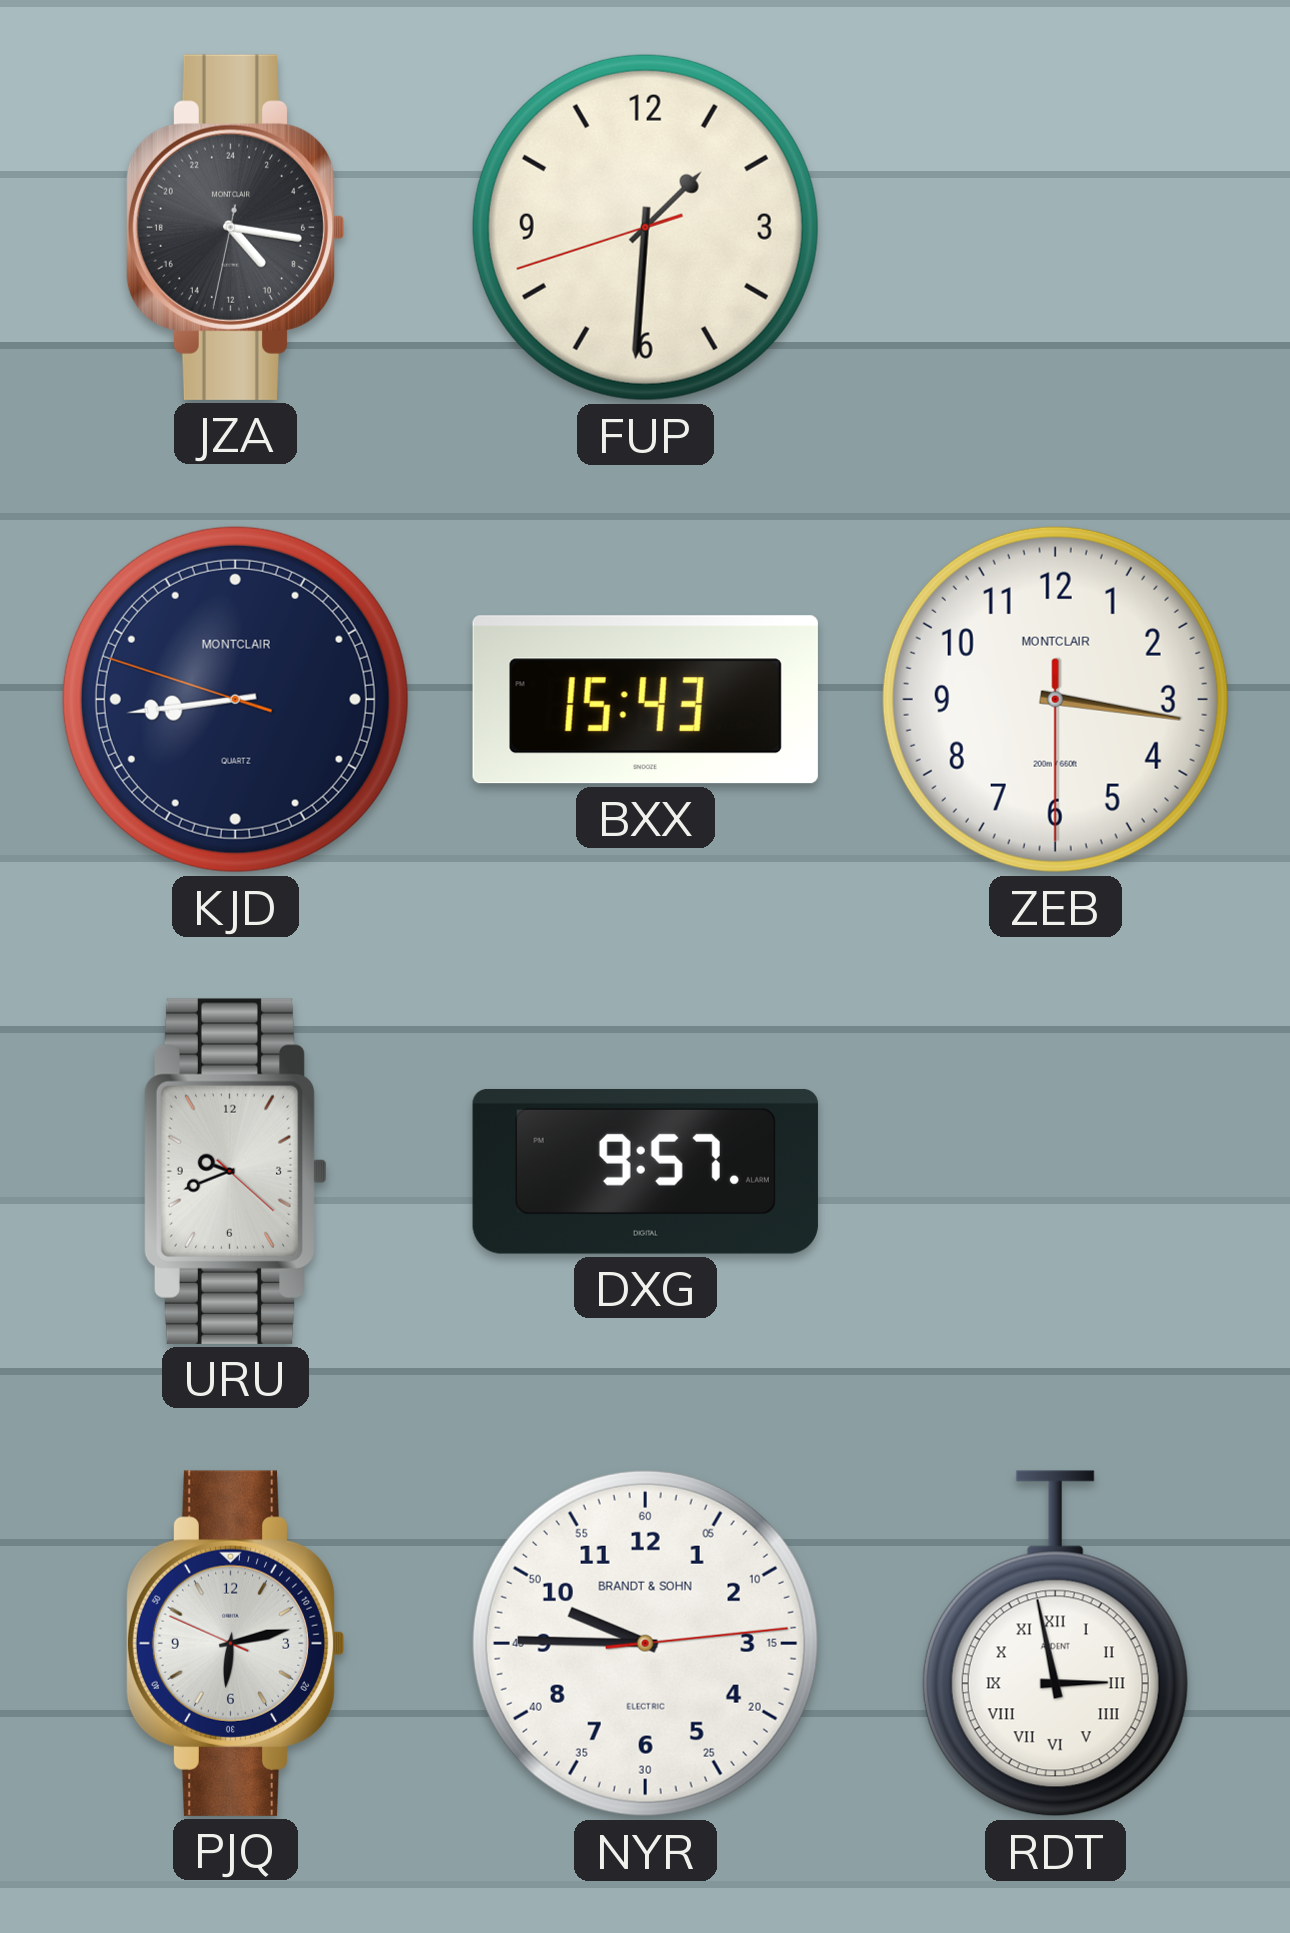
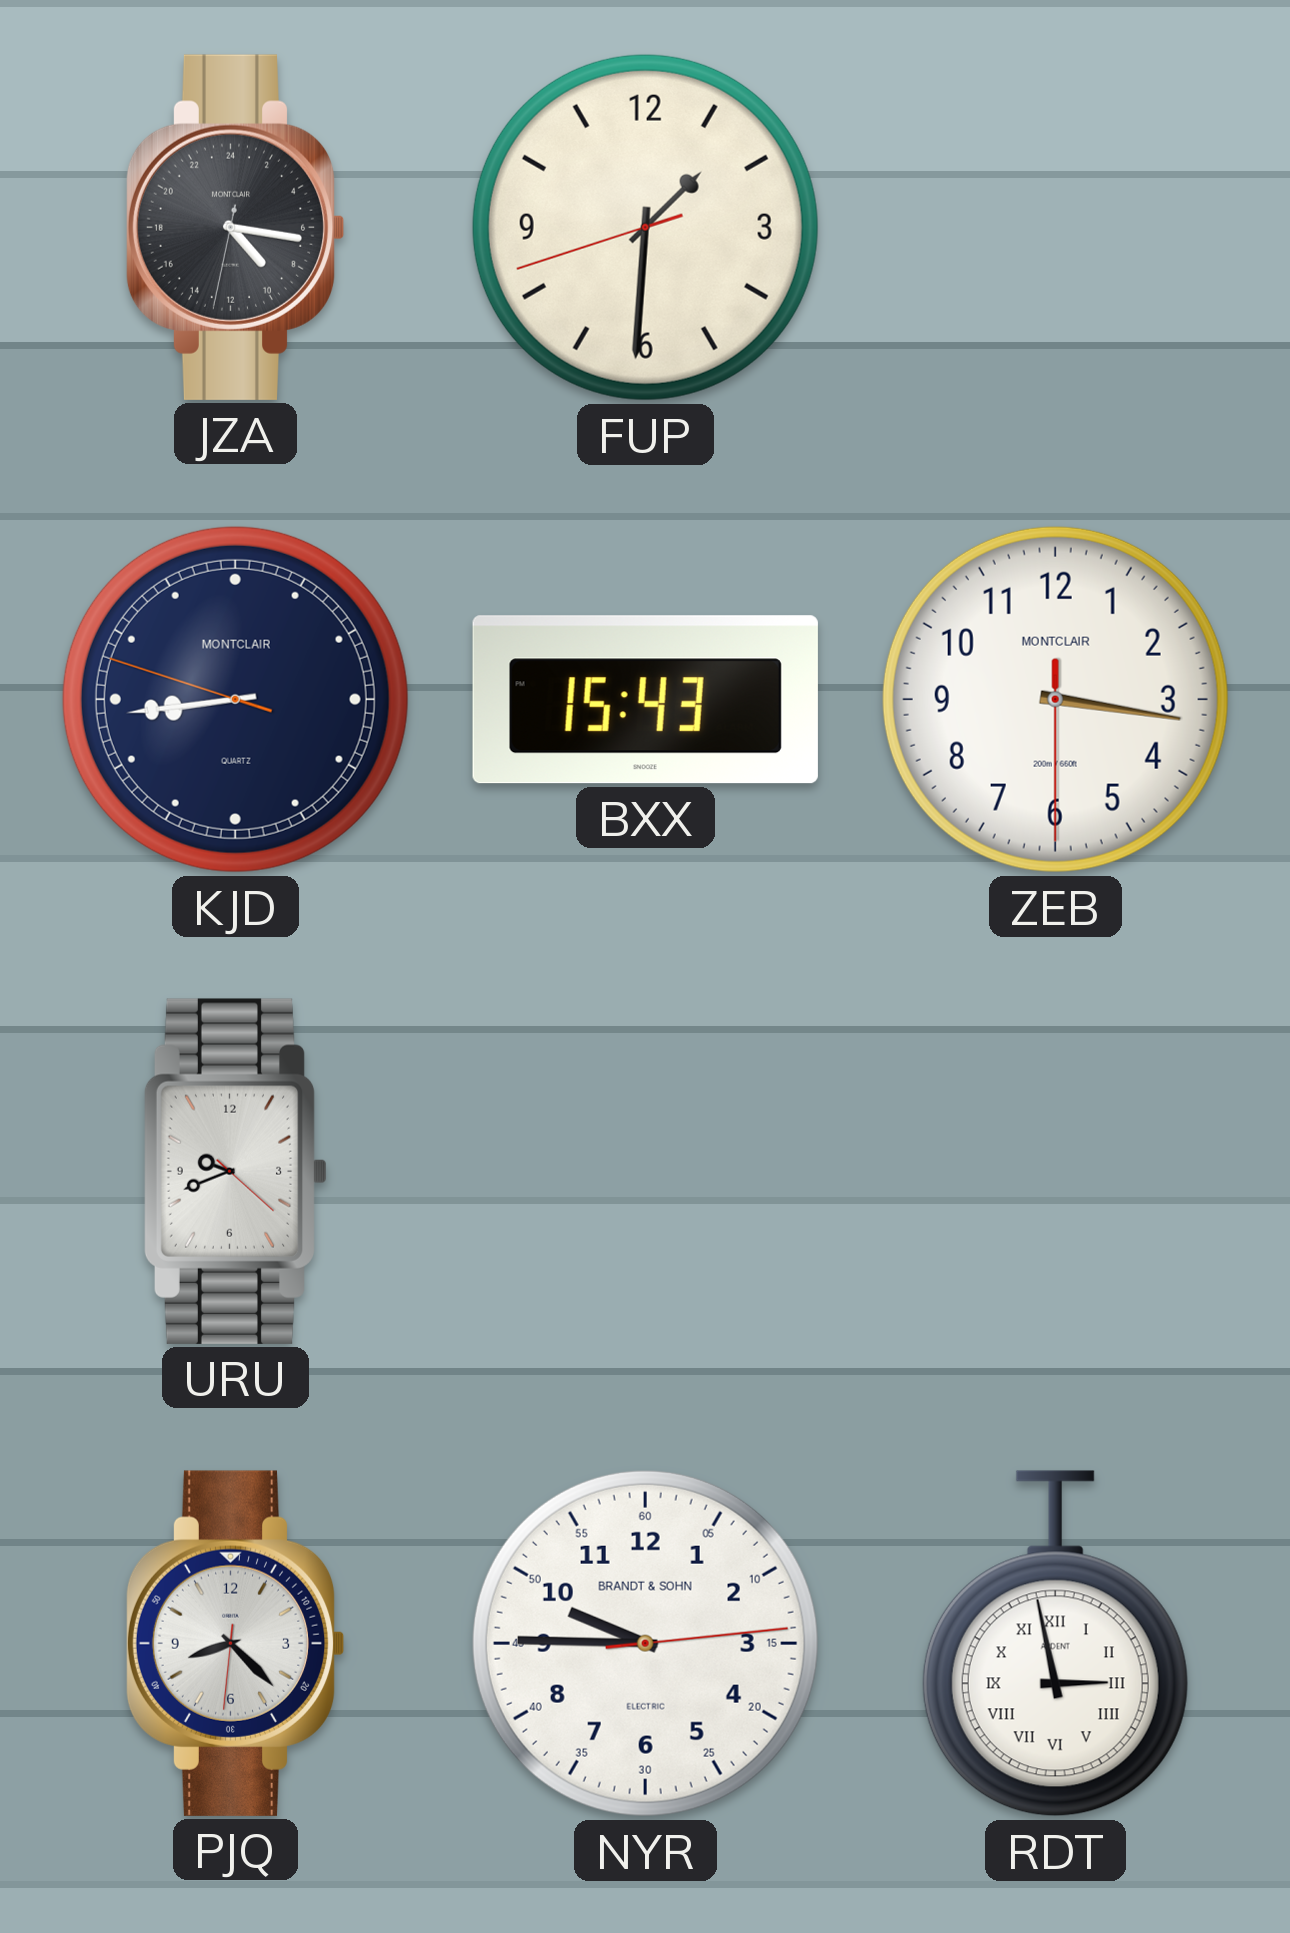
DXG: 9:57 -> none (645, 1171)
PJQ: 6:12 -> 8:22 (235, 1643)
